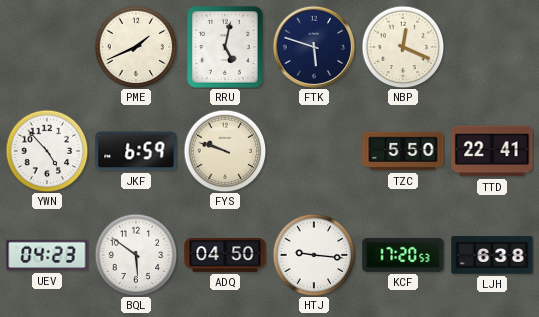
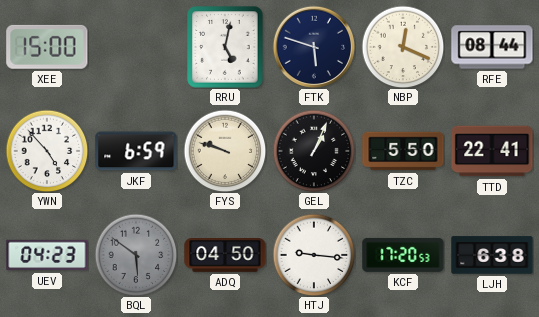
XEE: none -> 15:00 (47, 47)
PME: 1:41 -> none (136, 47)
RFE: none -> 08:44 (492, 47)
GEL: none -> 1:04 (314, 151)
BQL dial: white -> grey (136, 255)
